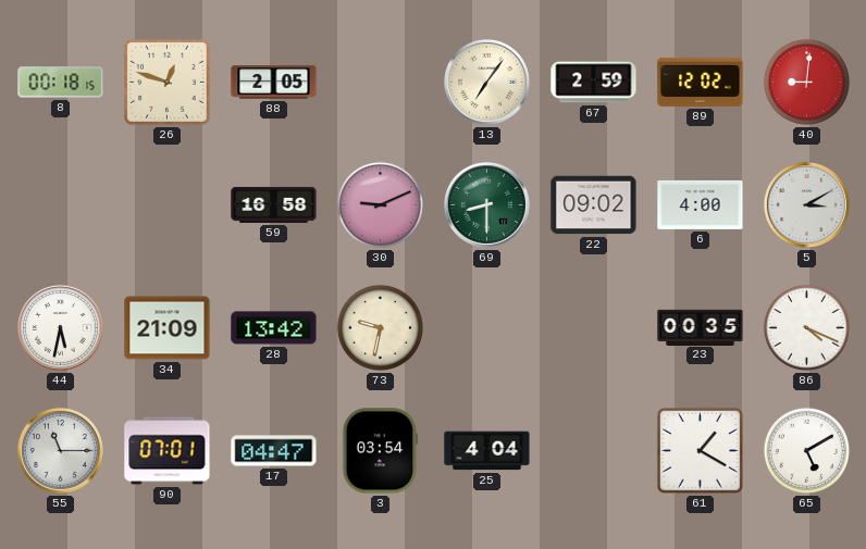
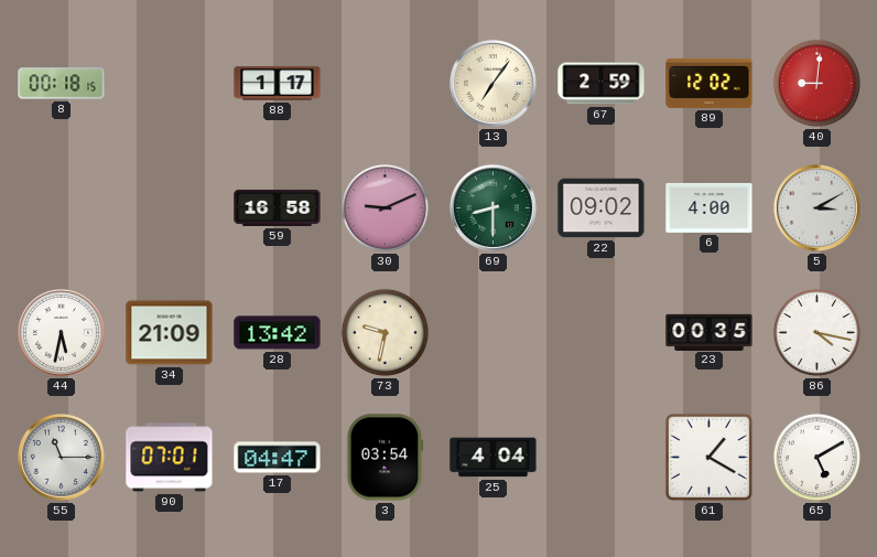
26: 12:48 -> none (166, 82)
88: 2:05 -> 1:17 (278, 84)
86: 4:19 -> 4:17 (816, 332)
